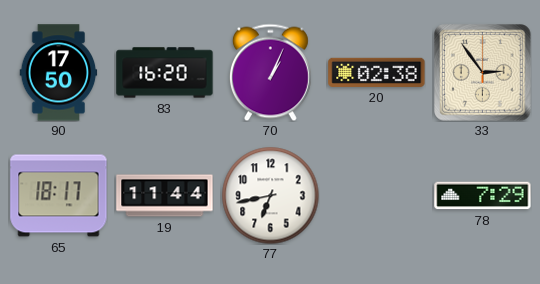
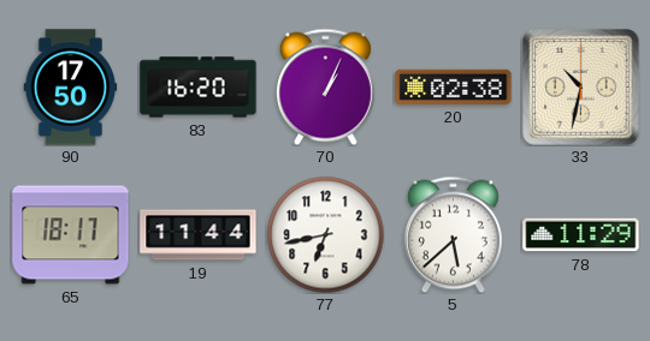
33: 2:54 -> 10:32 (581, 88)
5: none -> 5:38 (453, 234)
78: 7:29 -> 11:29 (581, 235)
